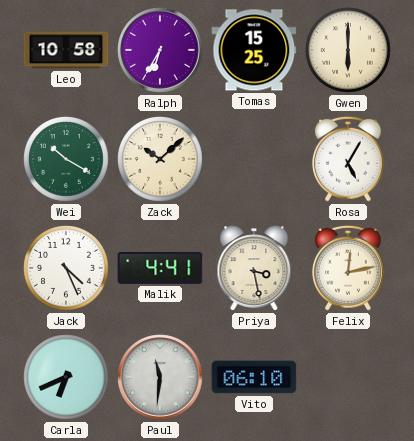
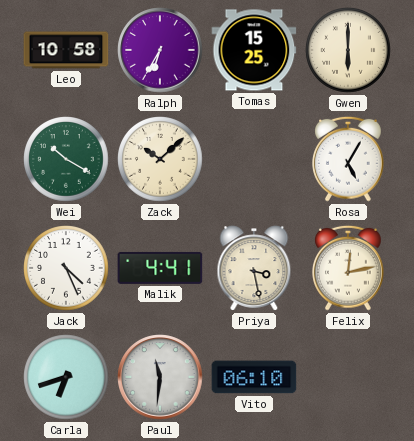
Carla: 6:41 -> 6:42 (67, 378)
